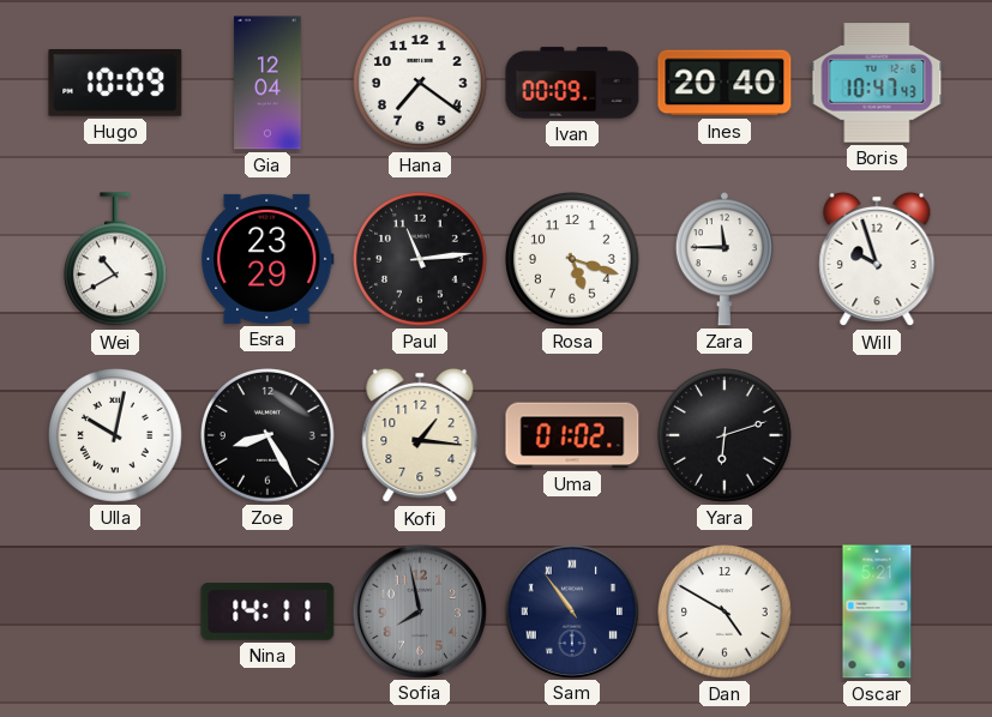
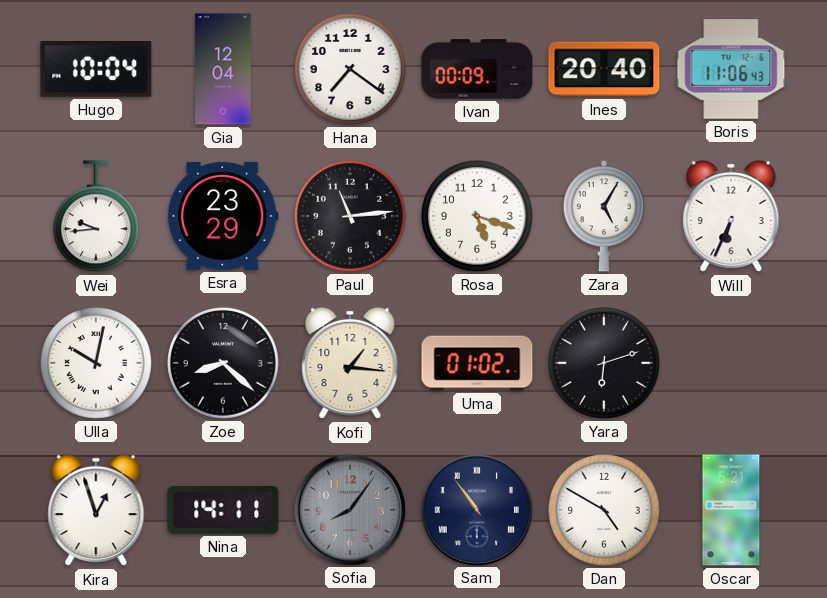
Hugo: 10:09 -> 10:04 (96, 70)
Boris: 10:47 -> 11:06 (731, 69)
Wei: 10:40 -> 9:44 (96, 217)
Zara: 11:45 -> 5:05 (604, 216)
Will: 9:57 -> 6:34 (731, 216)
Zoe: 8:25 -> 8:22 (224, 364)
Kira: none -> 12:57 (96, 510)
Sofia: 7:58 -> 8:06 (349, 509)
